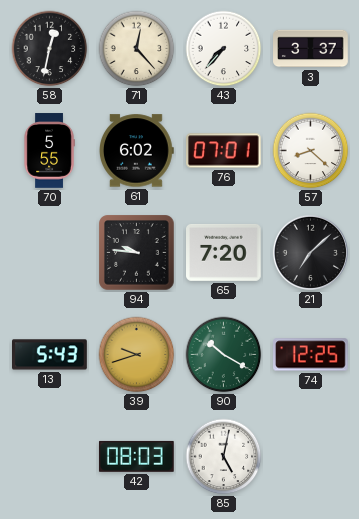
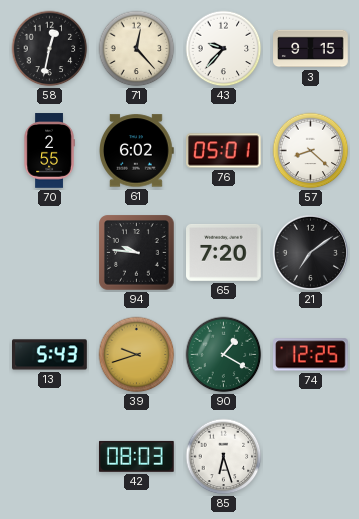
43: 7:37 -> 9:37 (224, 49)
3: 3:37 -> 9:15 (311, 49)
70: 5:55 -> 2:55 (49, 151)
76: 07:01 -> 05:01 (224, 151)
21: 7:08 -> 7:09 (310, 252)
90: 10:20 -> 1:20 (224, 355)
85: 5:02 -> 6:27 (224, 457)
